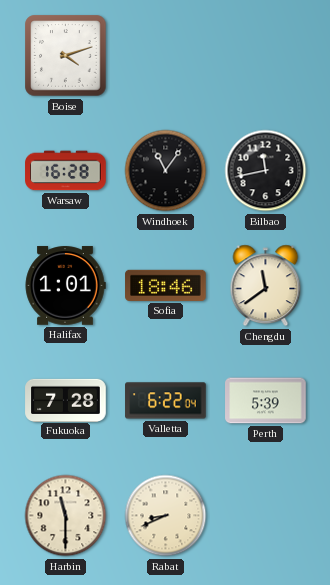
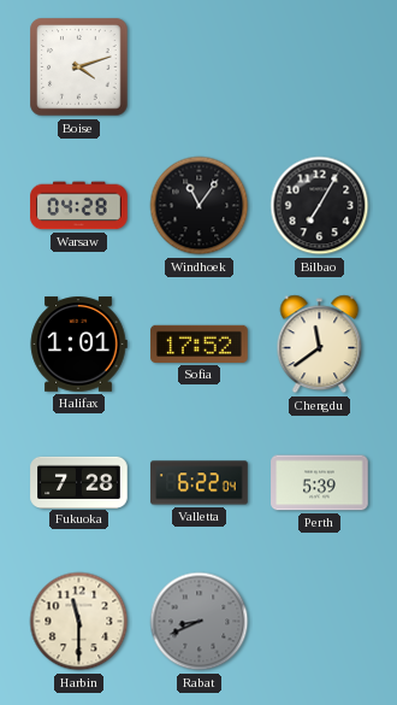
Warsaw: 16:28 -> 04:28 (79, 206)
Bilbao: 11:43 -> 7:05 (320, 206)
Sofia: 18:46 -> 17:52 (200, 343)
Rabat dial: cream -> grey (200, 622)
